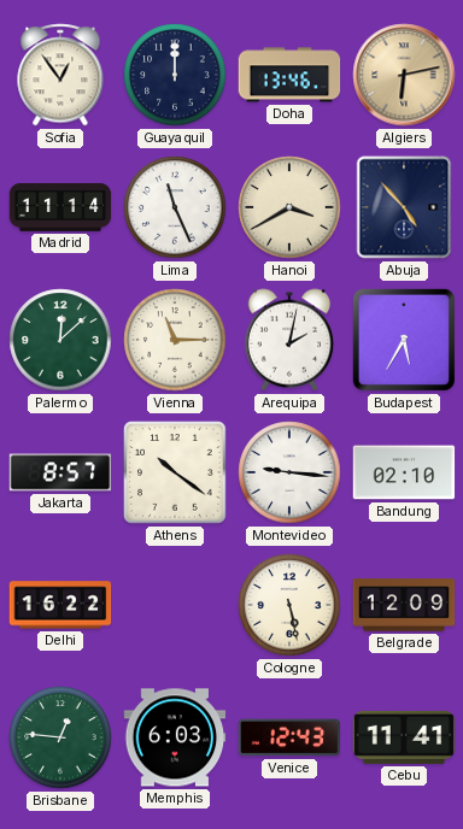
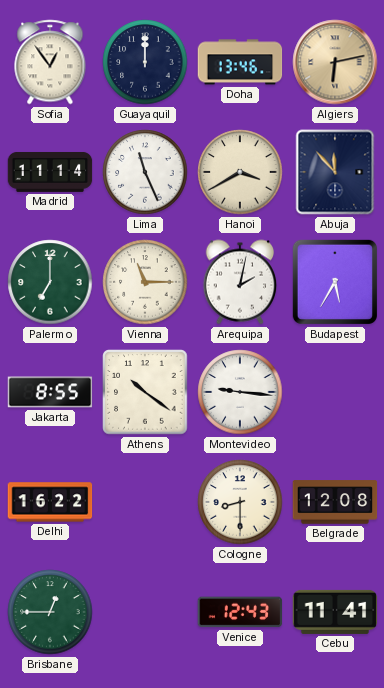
Abuja: 4:53 -> 11:53 (335, 172)
Palermo: 12:08 -> 7:00 (50, 282)
Jakarta: 8:57 -> 8:55 (50, 392)
Bandung: 02:10 -> none (404, 472)
Cologne: 5:28 -> 8:30 (240, 502)
Belgrade: 12:09 -> 12:08 (335, 502)
Brisbane: 12:46 -> 12:45 (50, 612)
Memphis: 6:03 -> none (175, 737)
